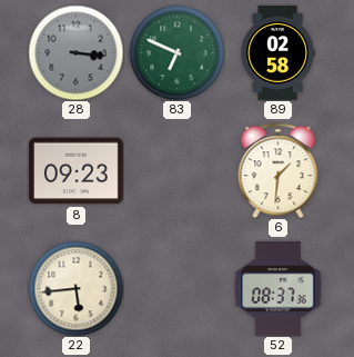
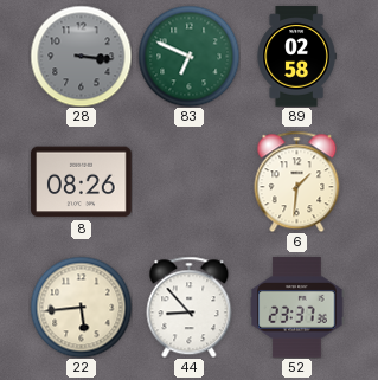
8: 09:23 -> 08:26 (82, 182)
44: none -> 8:53 (190, 307)
52: 08:37 -> 23:37 (297, 308)
